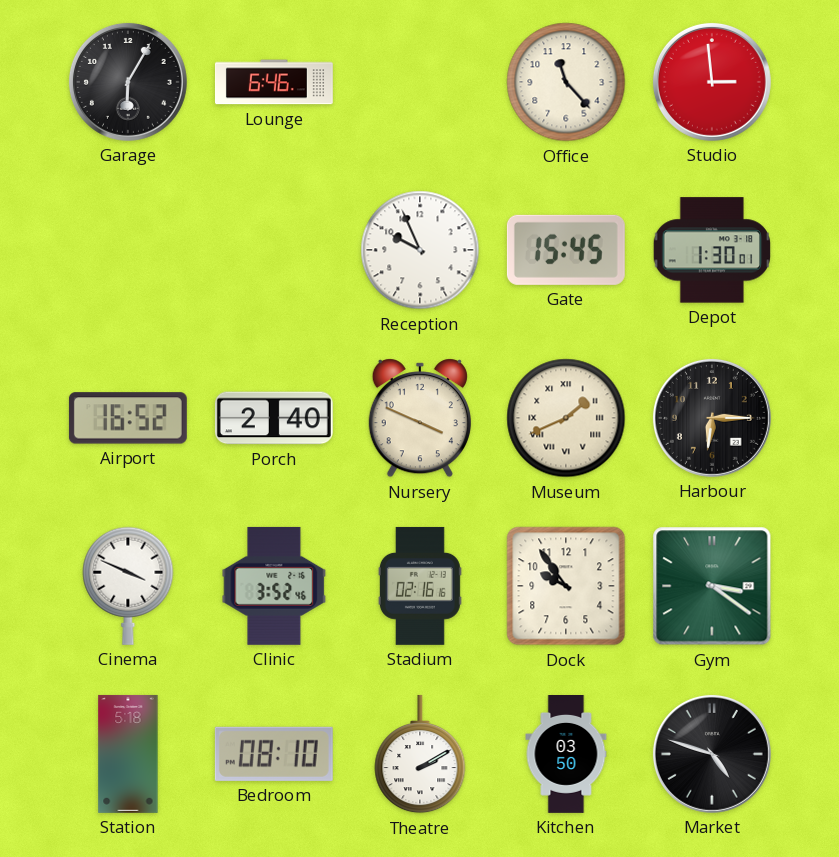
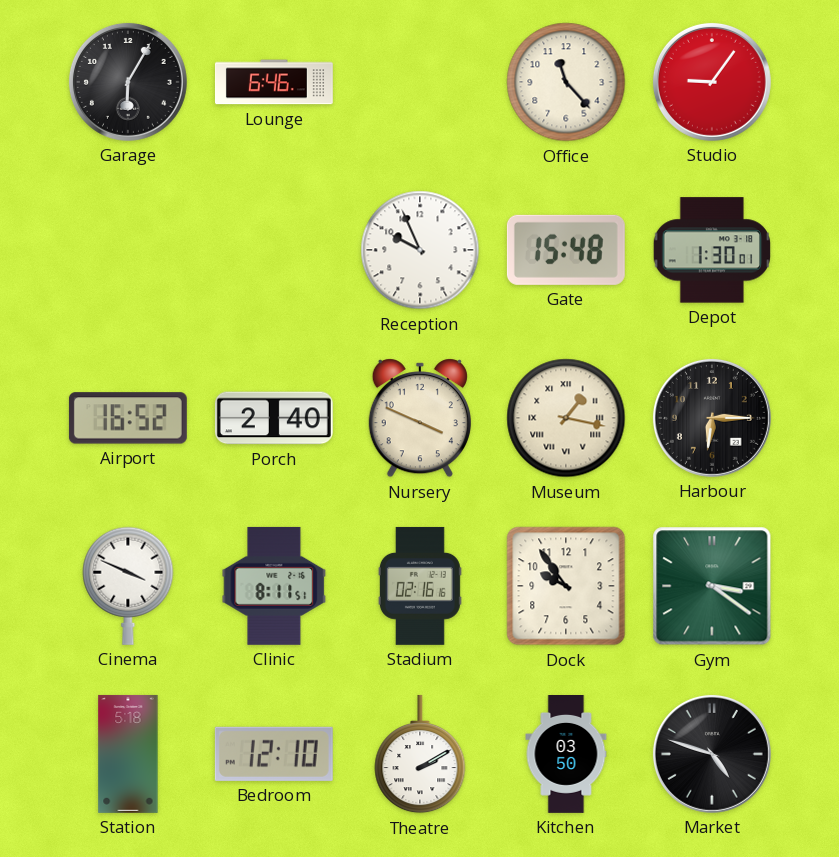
Studio: 2:59 -> 9:06 (712, 82)
Gate: 15:45 -> 15:48 (566, 250)
Museum: 1:41 -> 1:17 (566, 418)
Clinic: 3:52 -> 8:11 (274, 586)
Bedroom: 08:10 -> 12:10 (274, 754)
